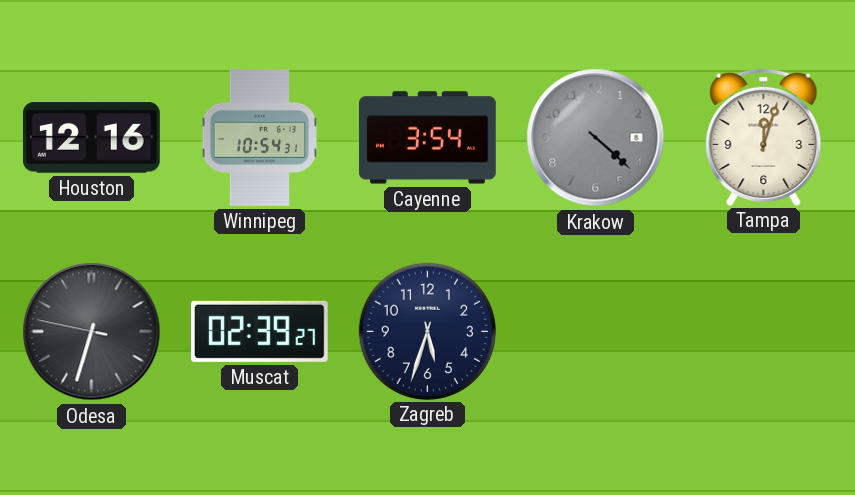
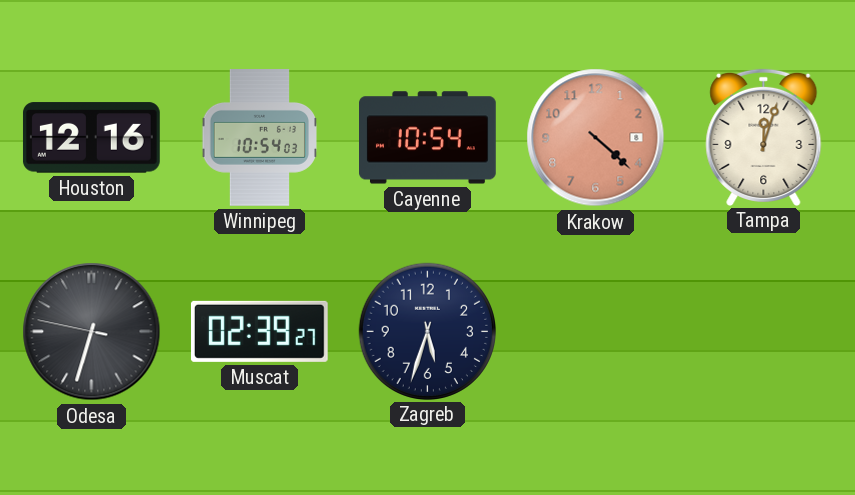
Winnipeg: 10:54:31 -> 10:54:03 (259, 138)
Cayenne: 3:54 -> 10:54 (428, 138)
Krakow dial: grey -> salmon (596, 138)
